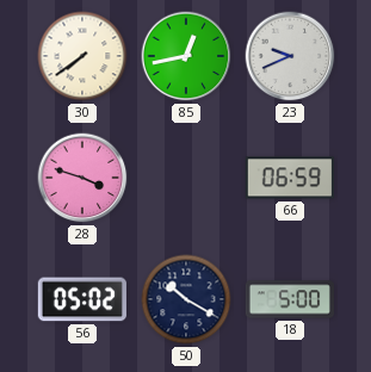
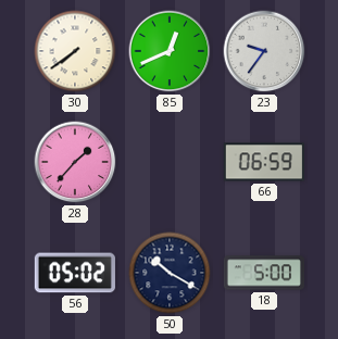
85: 12:43 -> 12:41 (170, 51)
23: 9:41 -> 9:36 (264, 51)
28: 3:48 -> 1:37 (75, 162)
